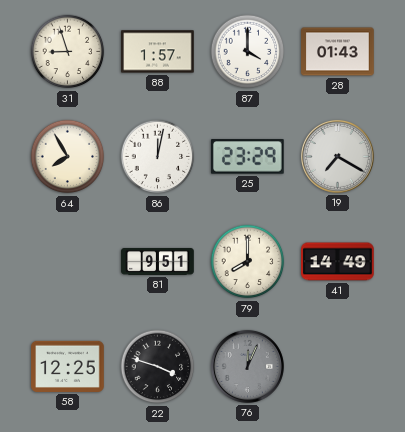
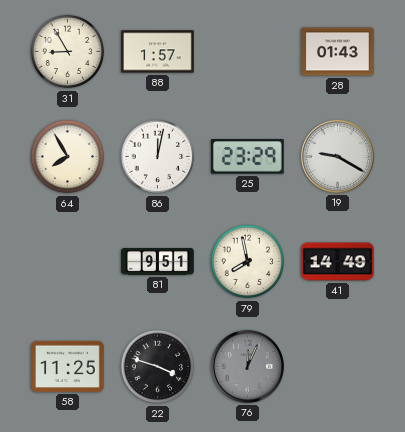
31: 8:57 -> 8:55 (68, 52)
87: 4:00 -> none (248, 52)
19: 7:20 -> 9:20 (337, 156)
79: 8:00 -> 7:58 (248, 262)
58: 12:25 -> 11:25 (68, 366)
